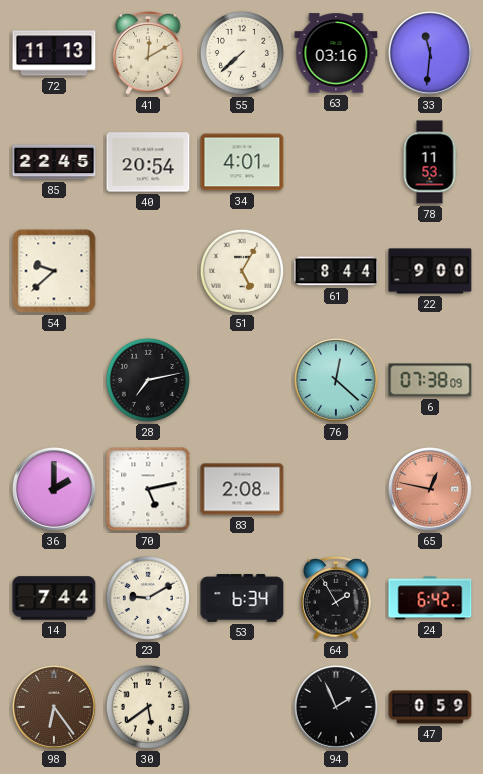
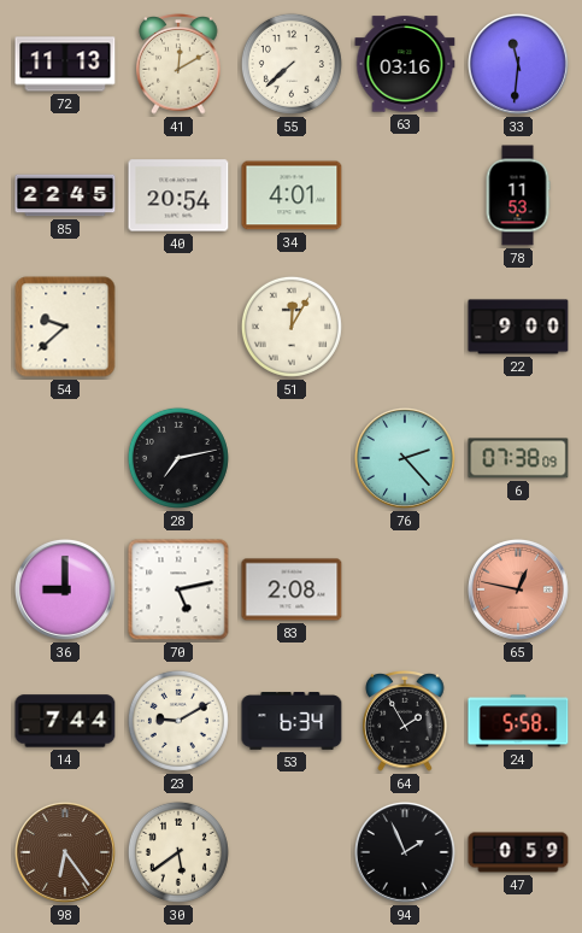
51: 5:05 -> 12:05 (292, 327)
61: 8:44 -> none (336, 271)
76: 12:22 -> 2:23 (405, 458)
36: 2:00 -> 9:00 (65, 589)
24: 6:42 -> 5:58 (518, 721)
